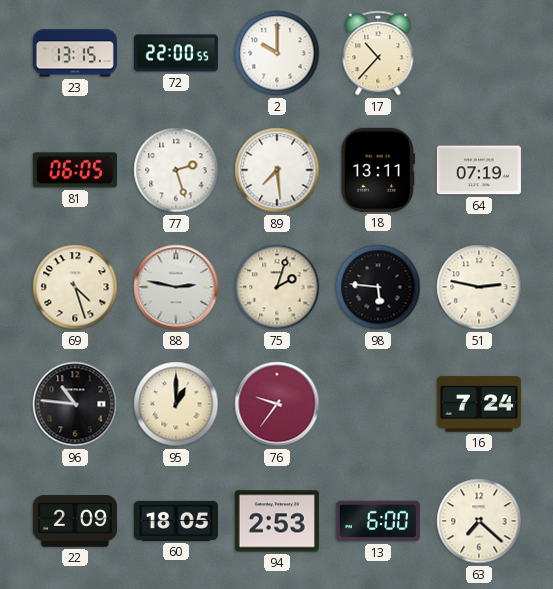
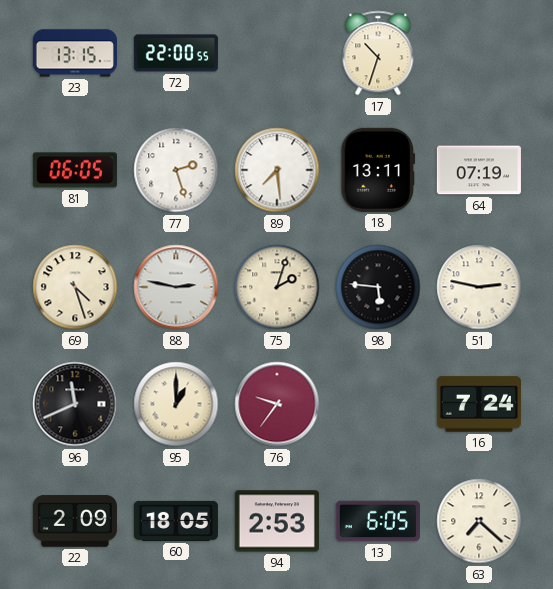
2: 10:00 -> none (277, 53)
17: 10:37 -> 10:33 (378, 53)
96: 10:46 -> 11:41 (75, 404)
13: 6:00 -> 6:05 (378, 521)
